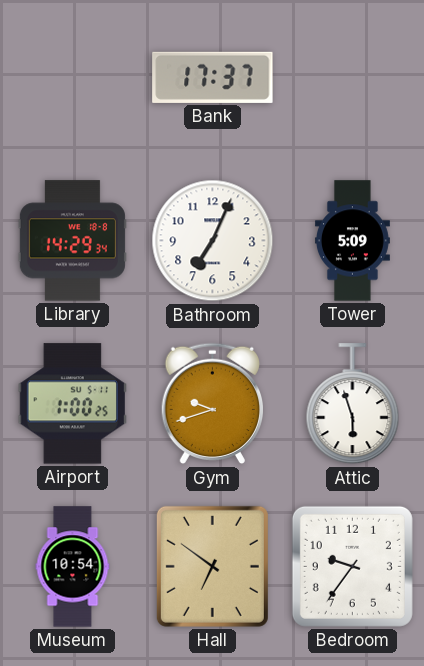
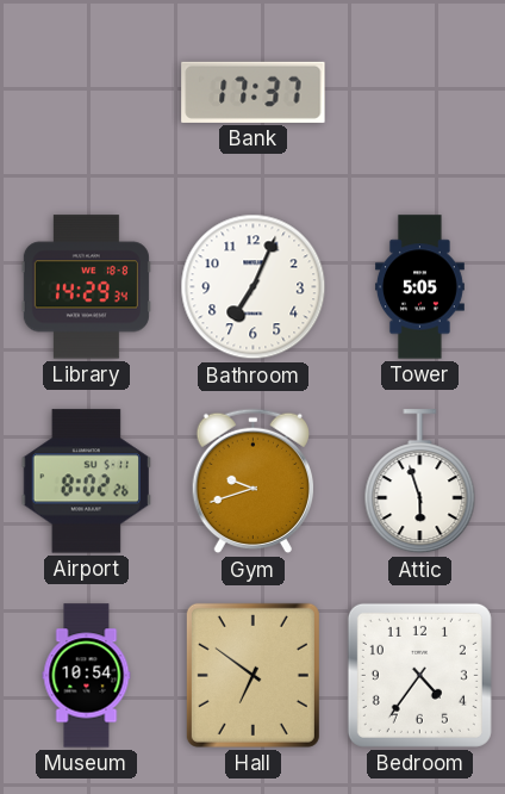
Tower: 5:09 -> 5:05 (419, 287)
Airport: 1:00 -> 8:02 (86, 482)
Bedroom: 9:36 -> 4:36 (419, 675)
